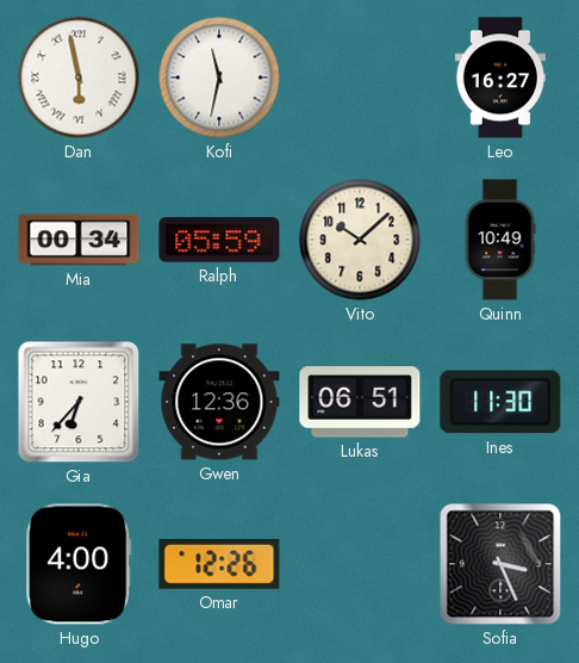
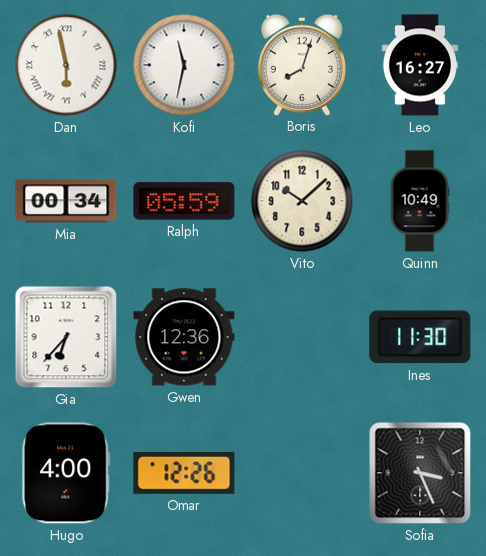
Boris: none -> 8:03 (302, 64)
Lukas: 06:51 -> none (360, 402)
